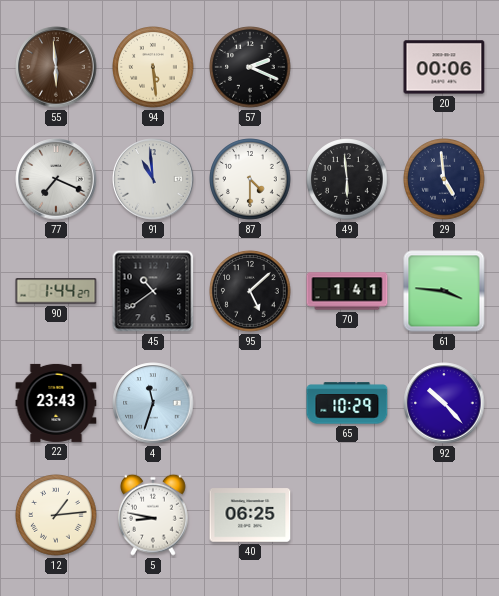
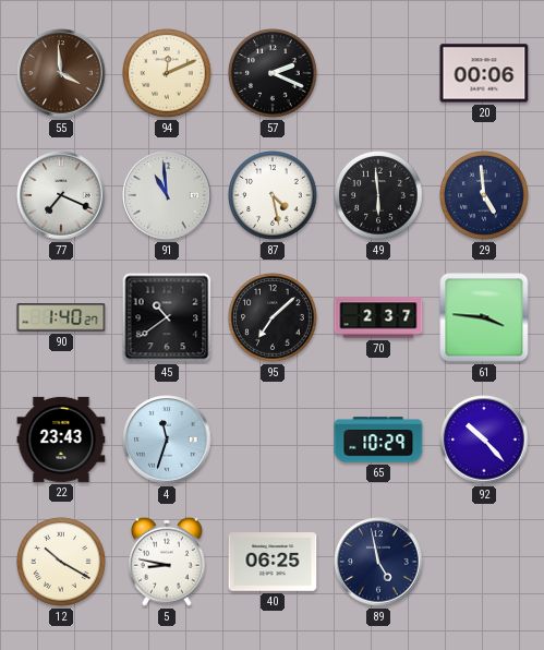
55: 5:59 -> 3:59 (61, 73)
94: 5:29 -> 12:11 (167, 73)
87: 4:30 -> 4:28 (273, 195)
90: 1:44 -> 1:40 (61, 317)
95: 5:08 -> 7:08 (273, 317)
70: 1:41 -> 2:37 (378, 317)
12: 1:14 -> 10:20 (61, 562)
89: none -> 4:58 (378, 562)
